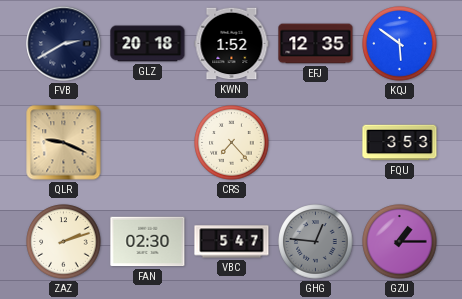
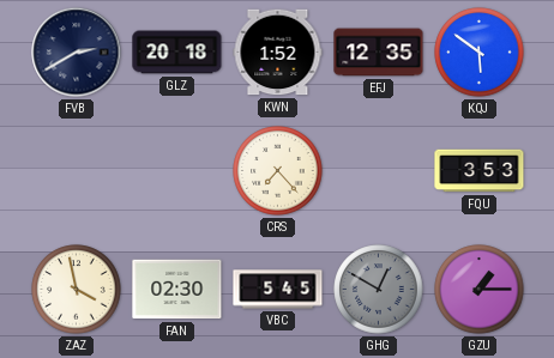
QLR: 9:19 -> none (64, 143)
ZAZ: 2:12 -> 3:58 (77, 290)
VBC: 5:47 -> 5:45 (278, 290)
GHG: 12:46 -> 12:50 (379, 290)
